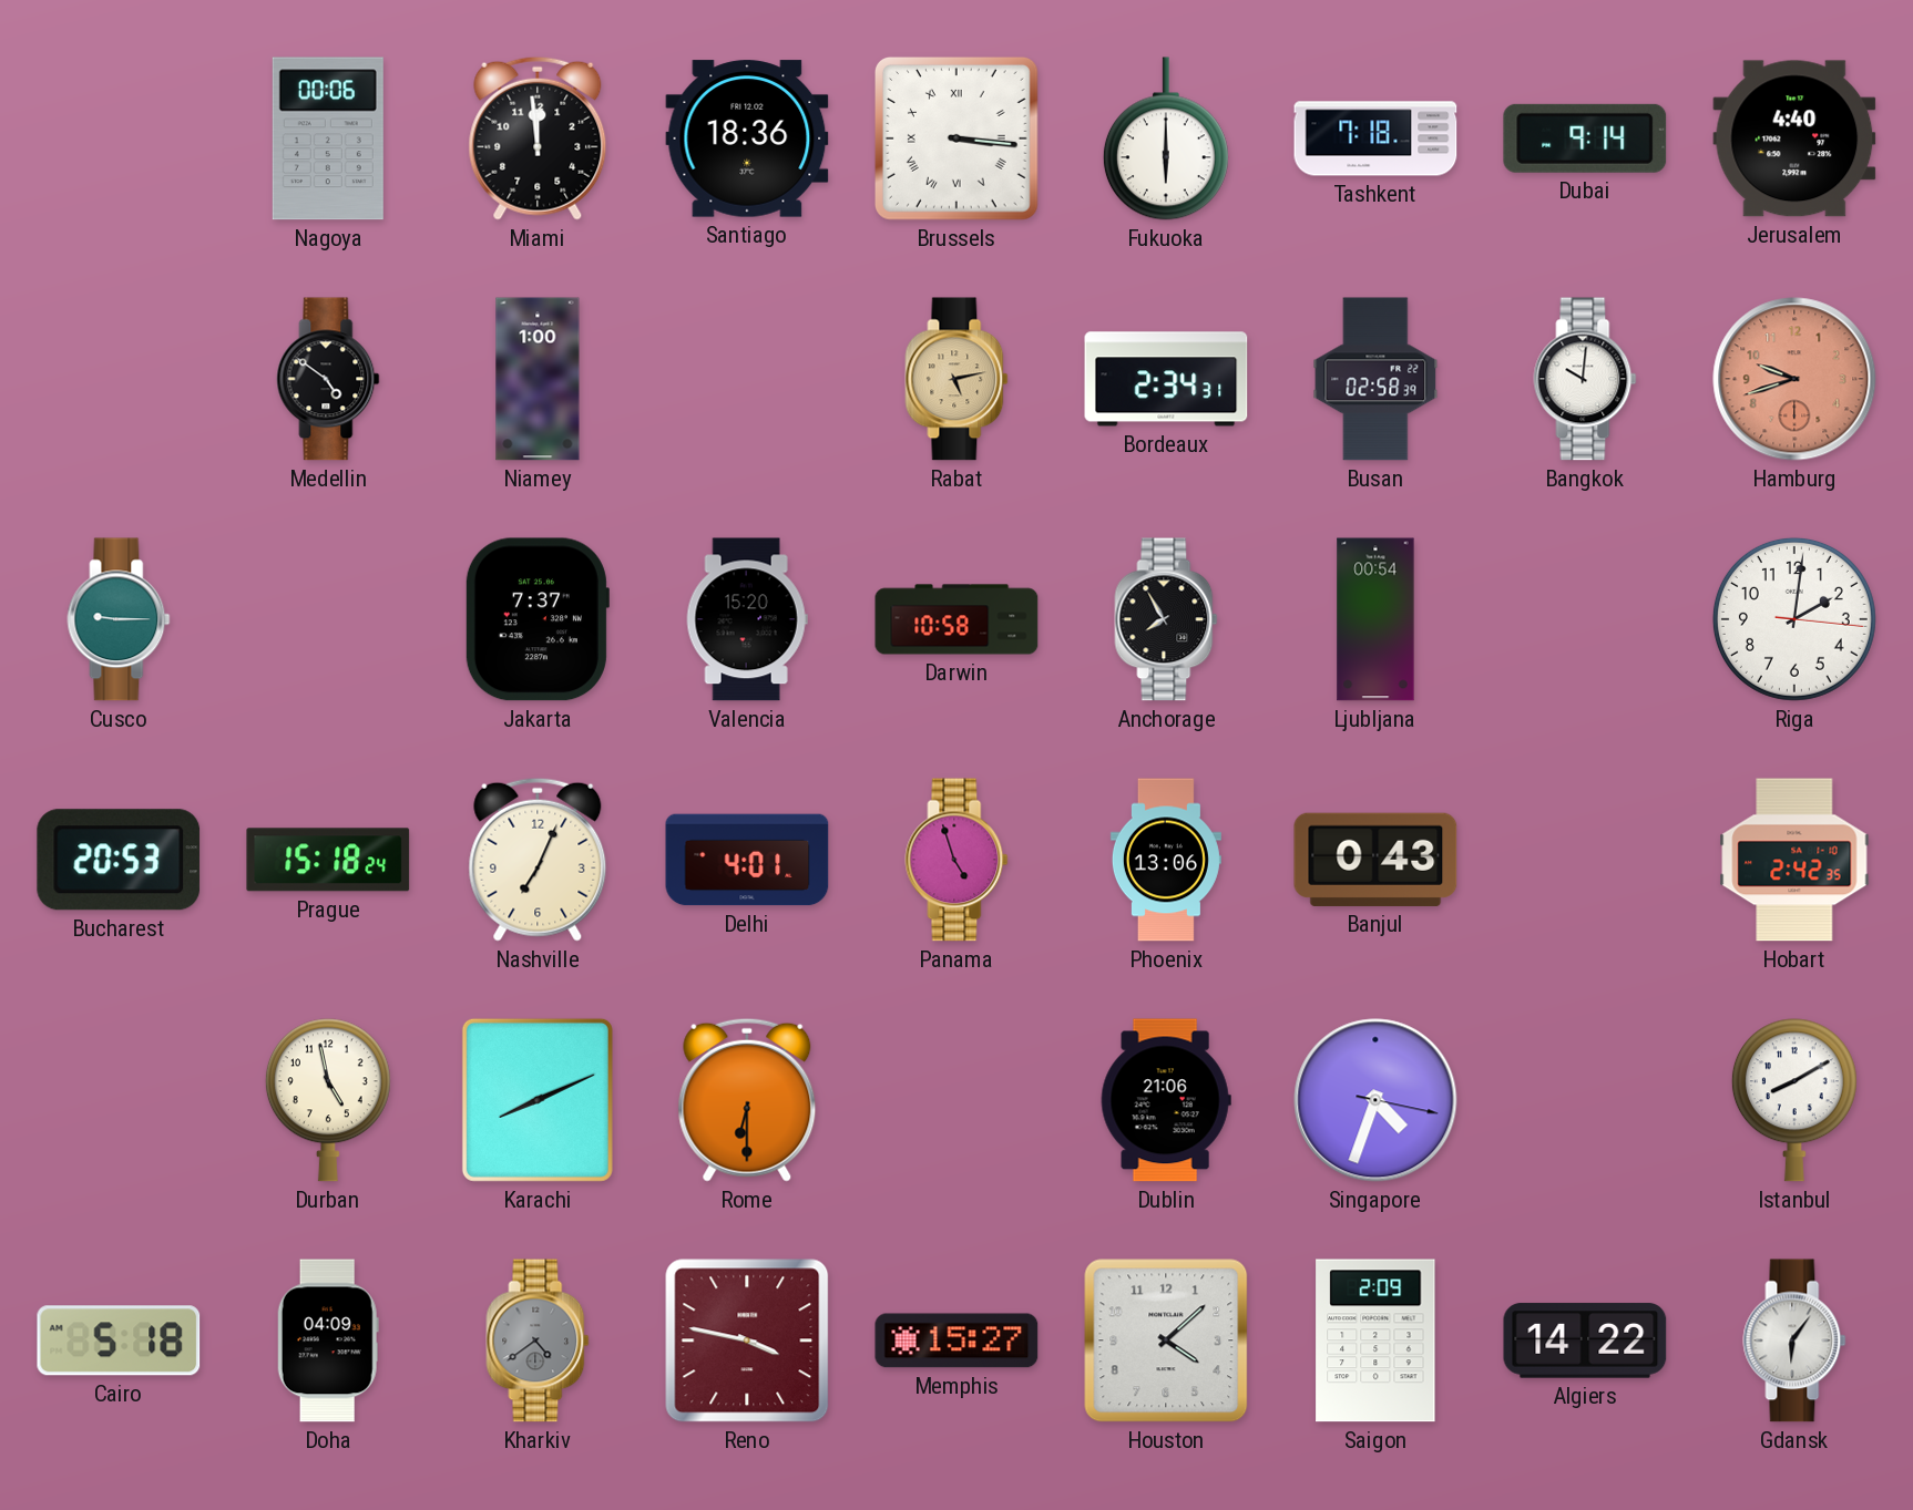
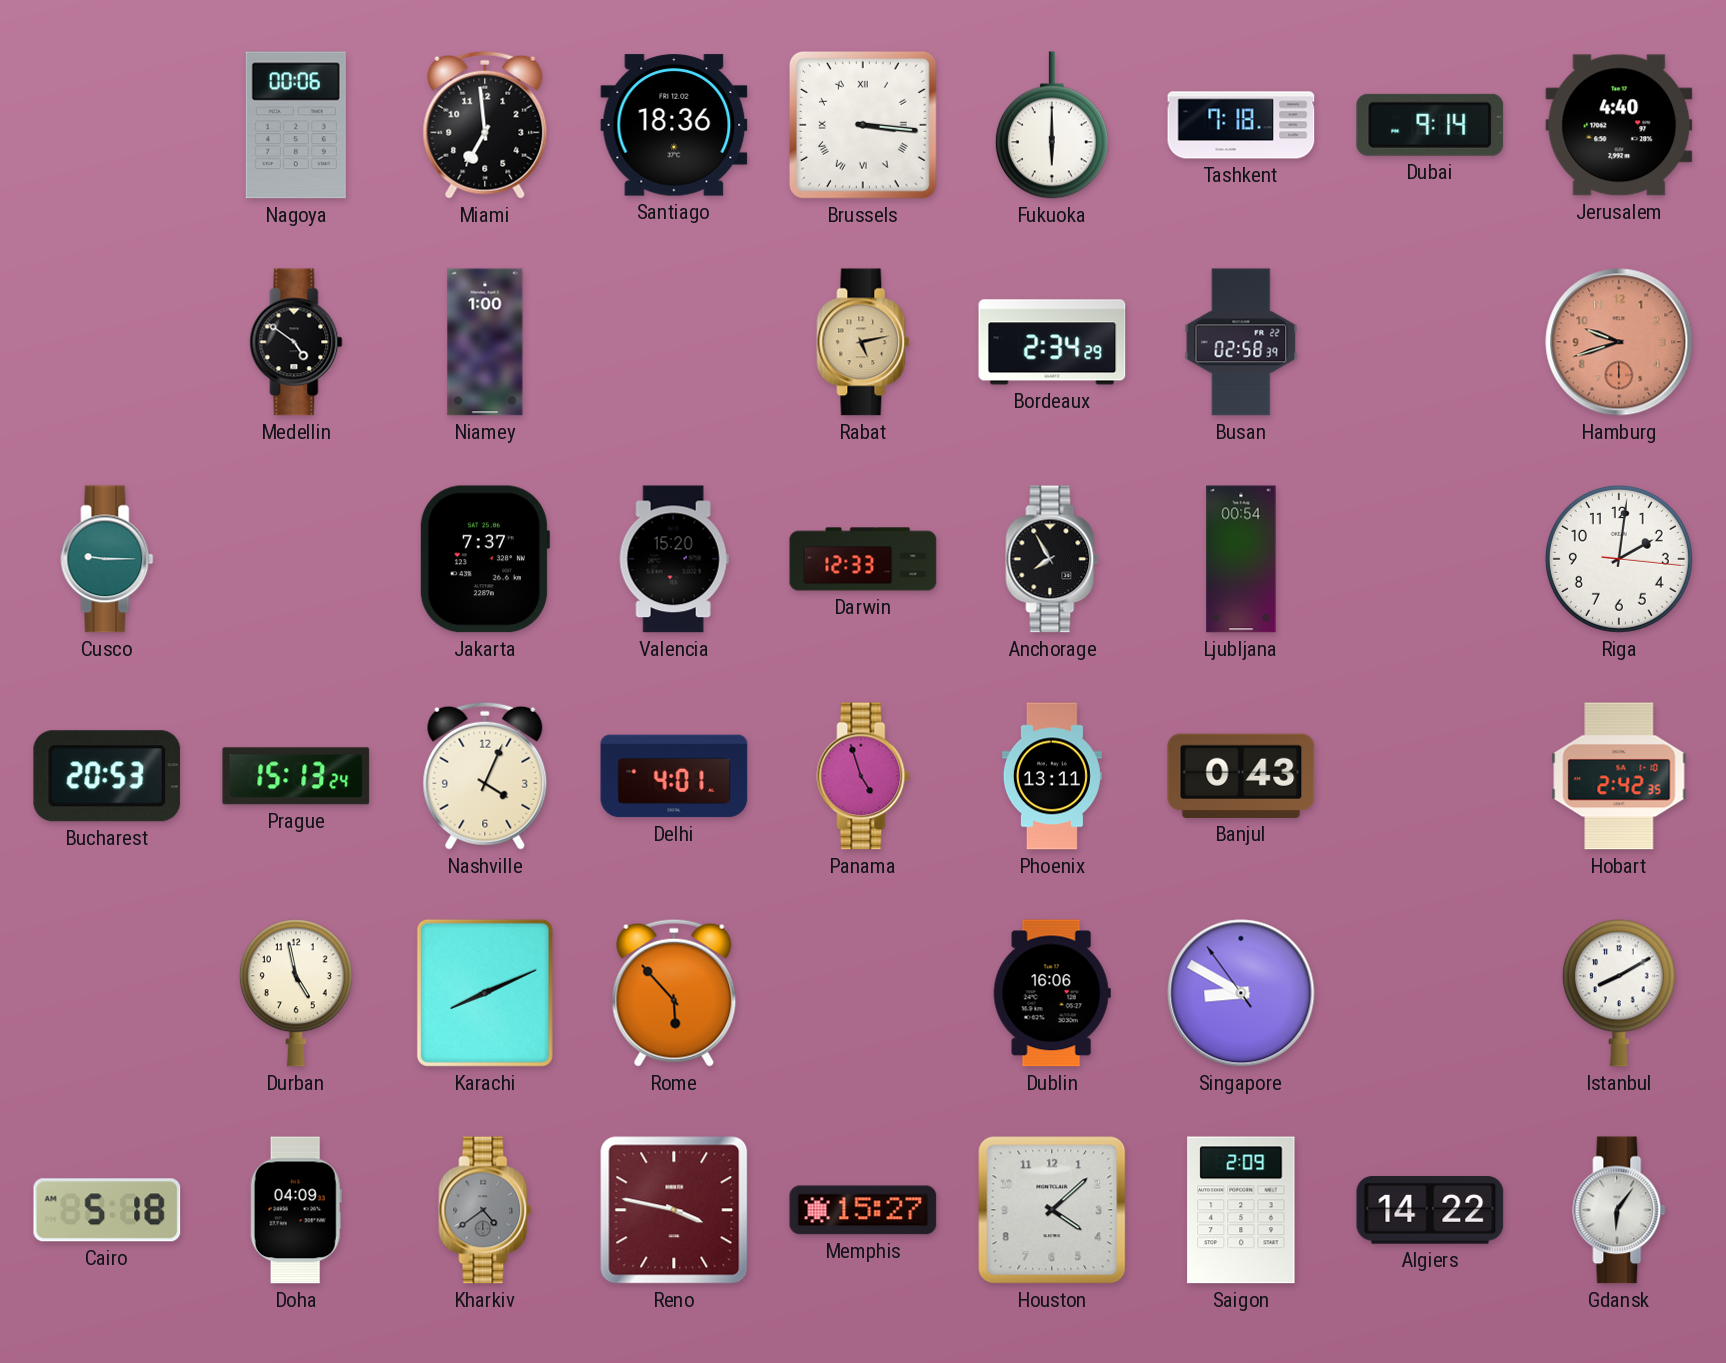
Miami: 11:59 -> 6:59 (485, 125)
Bordeaux: 2:34:31 -> 2:34:29 (1052, 342)
Bangkok: 10:01 -> none (1585, 379)
Darwin: 10:58 -> 12:33 (863, 559)
Prague: 15:18 -> 15:13 (296, 776)
Nashville: 7:04 -> 4:04 (485, 776)
Phoenix: 13:06 -> 13:11 (1052, 776)
Rome: 6:30 -> 5:53 (674, 993)
Dublin: 21:06 -> 16:06 (1052, 993)
Singapore: 4:33 -> 8:49 (1241, 993)
